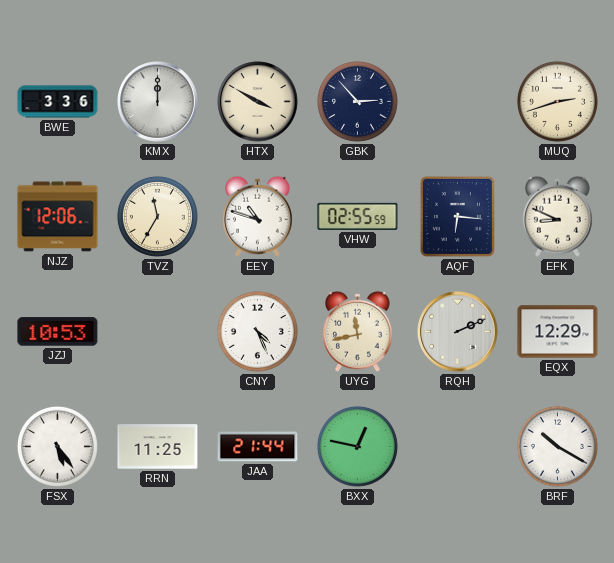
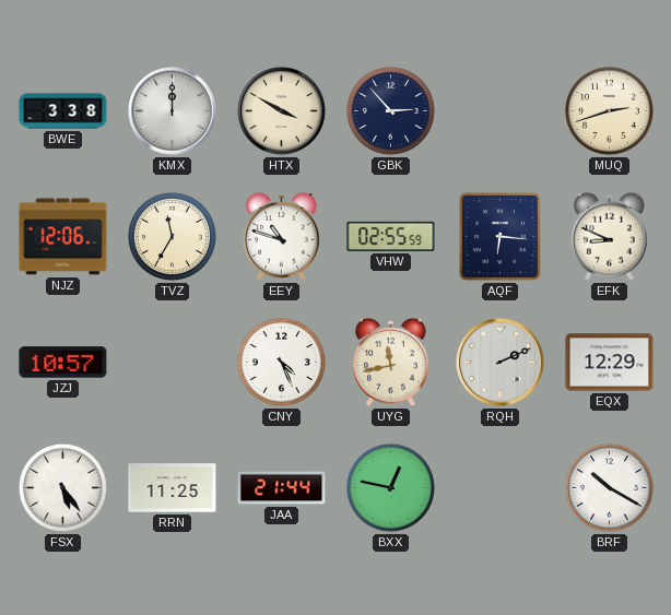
BWE: 3:36 -> 3:38 (63, 111)
JZJ: 10:53 -> 10:57 (63, 363)
